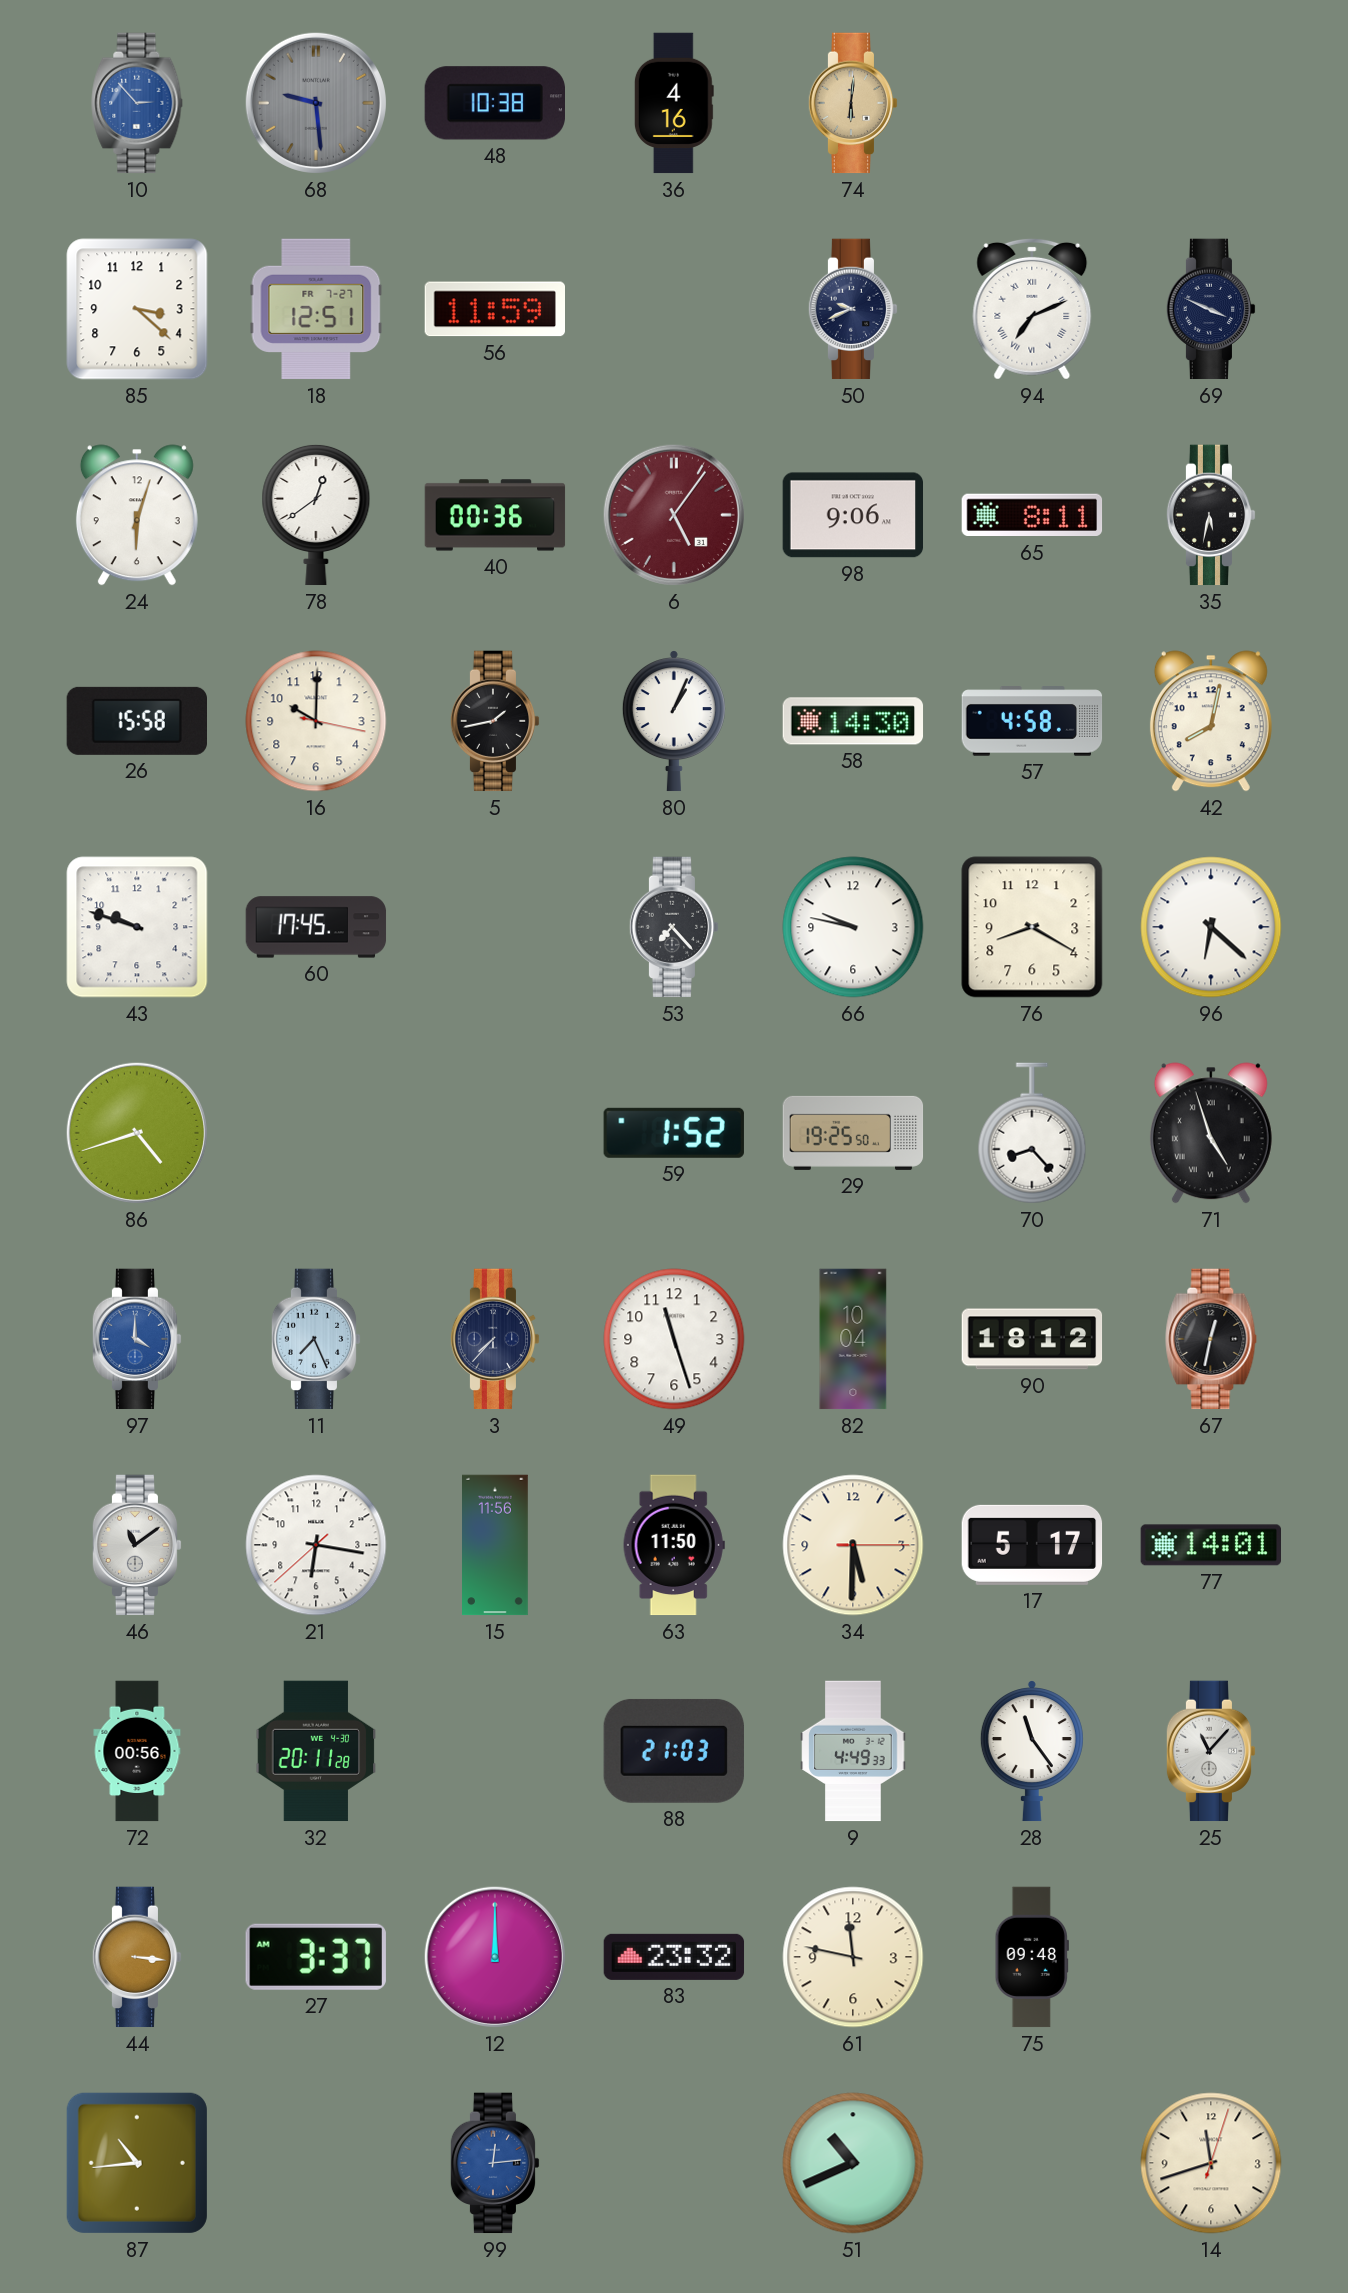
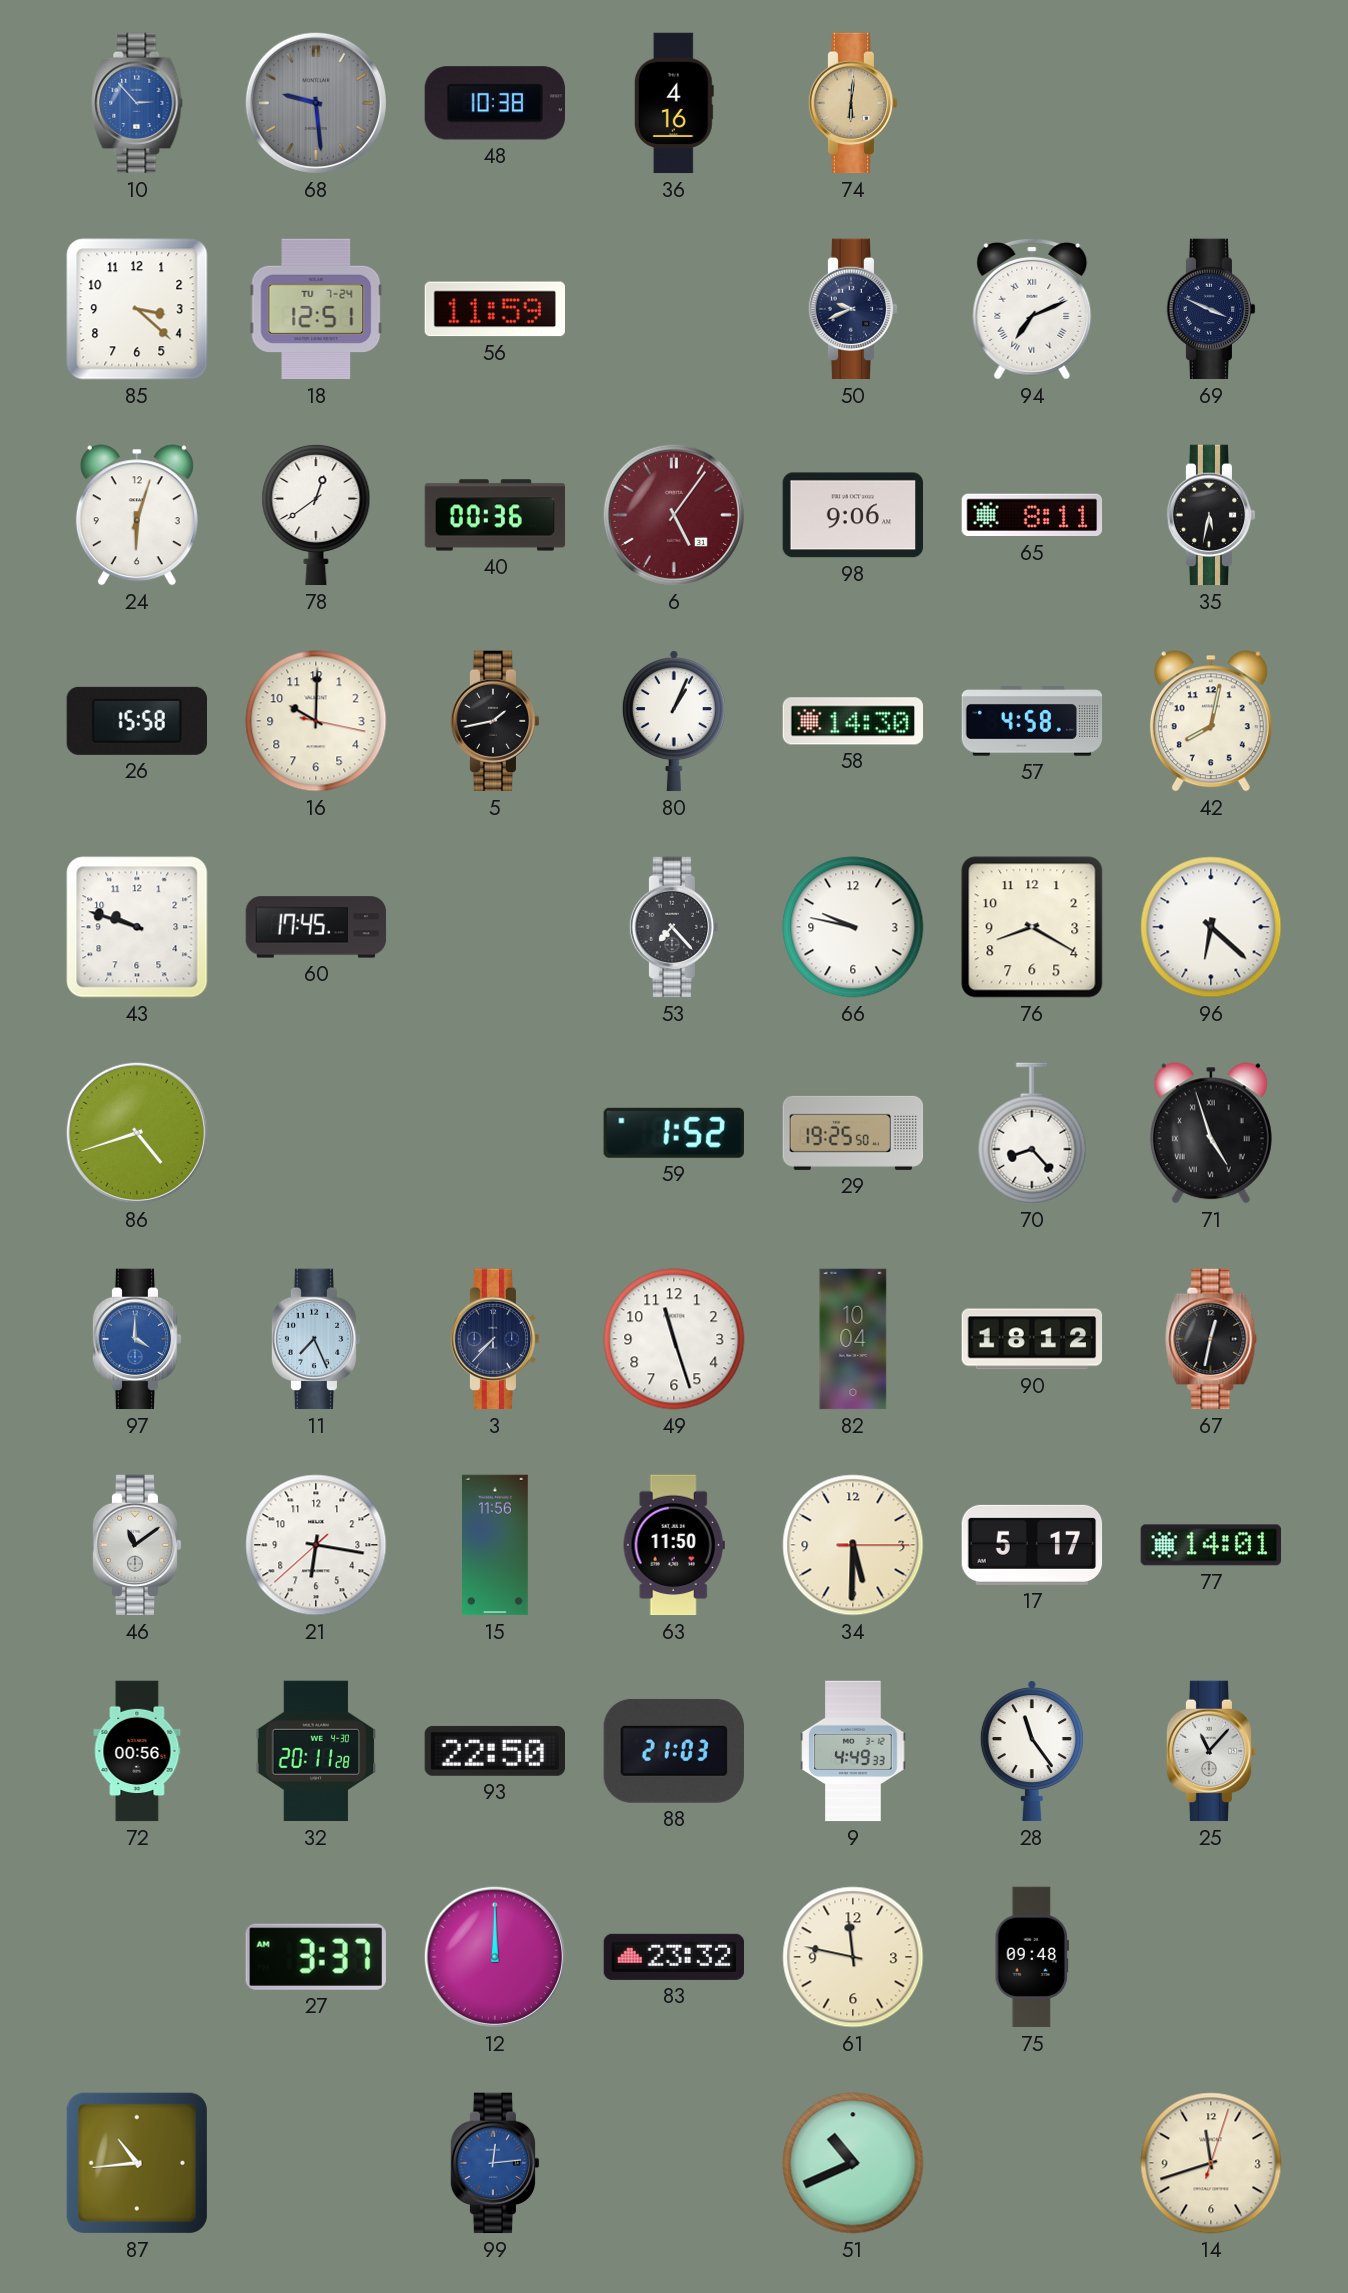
18 date: FR 7-27 -> TU 7-24 (316, 309)
93: none -> 22:50 (494, 1751)
44: 3:16 -> none (137, 1957)
